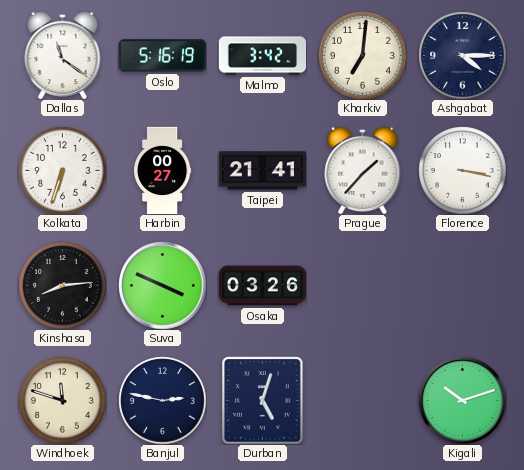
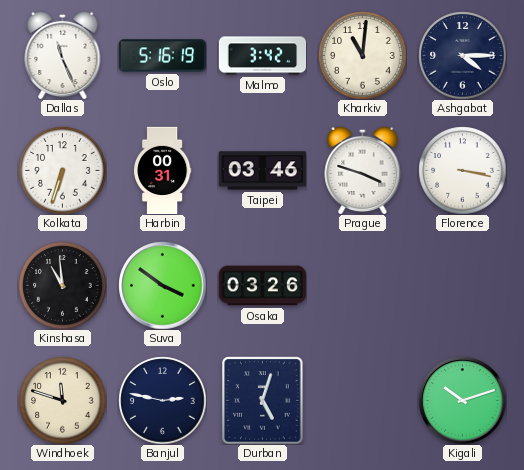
Dallas: 11:21 -> 11:26 (63, 55)
Kharkiv: 7:01 -> 11:01 (362, 55)
Harbin: 00:27 -> 00:31 (163, 170)
Taipei: 21:41 -> 03:46 (262, 171)
Prague: 1:37 -> 3:48 (363, 170)
Kinshasa: 8:14 -> 10:59 (62, 285)
Suva: 3:49 -> 3:51 (162, 285)
